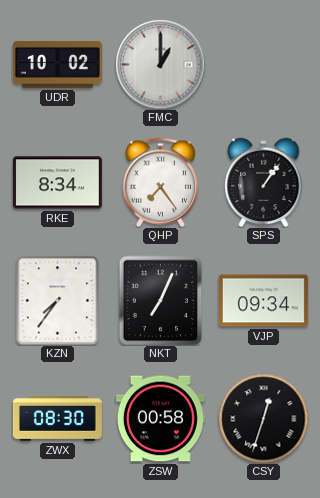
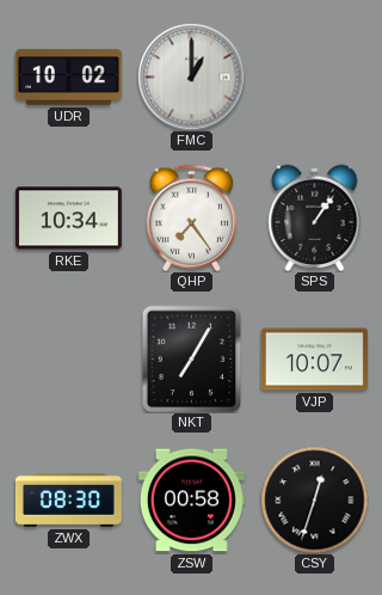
RKE: 8:34 -> 10:34 (68, 219)
KZN: 7:36 -> none (58, 300)
NKT: 7:04 -> 7:05 (192, 358)
VJP: 09:34 -> 10:07 (314, 360)
